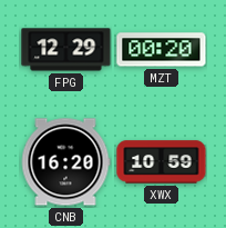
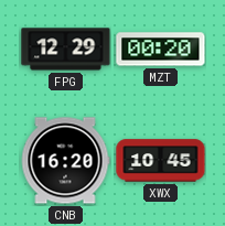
XWX: 10:59 -> 10:45 (161, 161)
